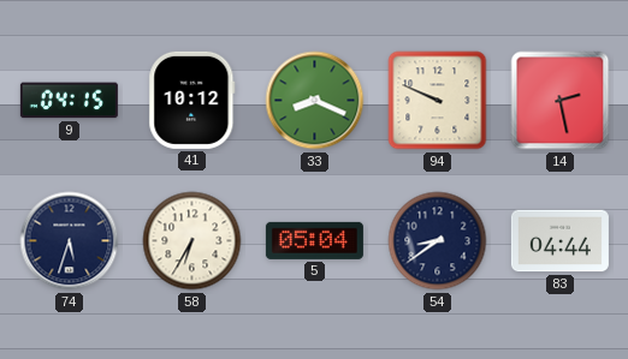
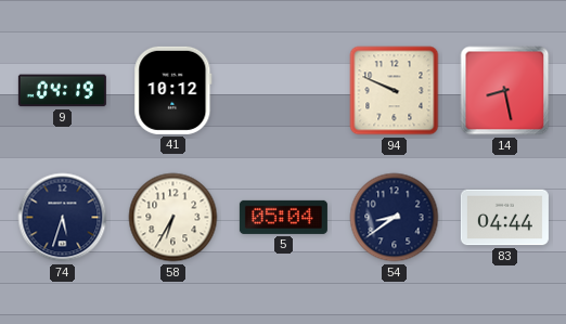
9: 04:15 -> 04:19 (62, 91)
33: 8:19 -> none (315, 101)
14: 2:28 -> 8:28 (505, 91)
